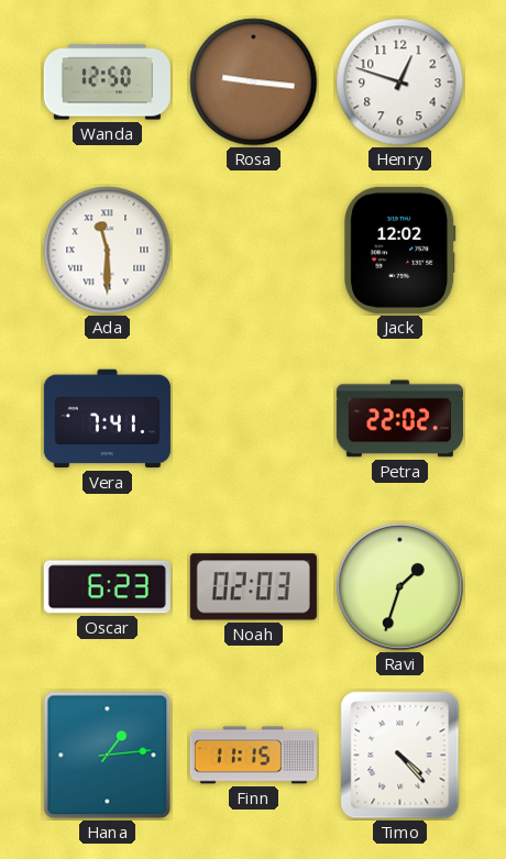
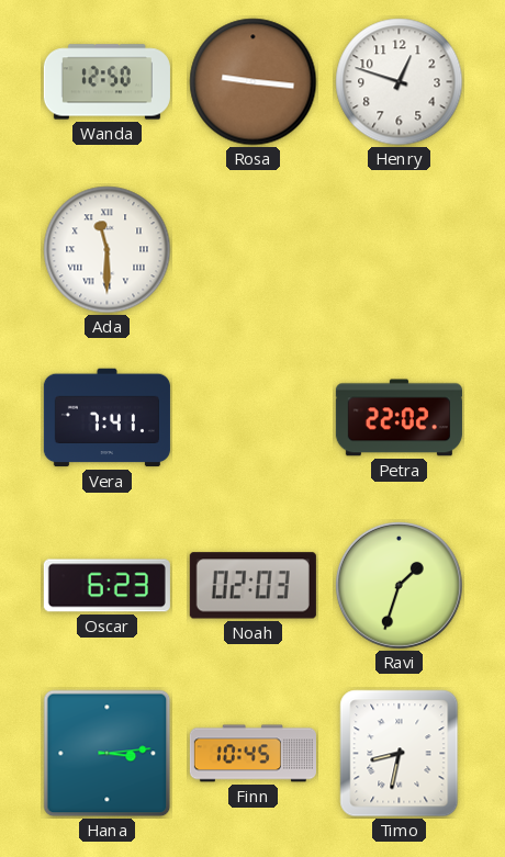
Jack: 12:02 -> none (400, 250)
Hana: 1:14 -> 3:14 (108, 754)
Finn: 11:15 -> 10:45 (252, 754)
Timo: 4:23 -> 8:32 (400, 754)
